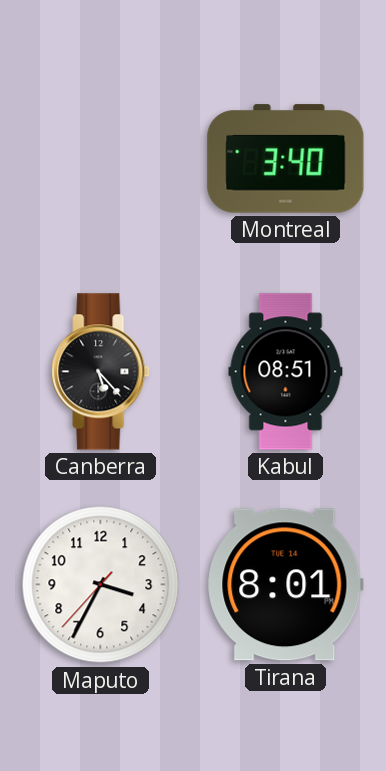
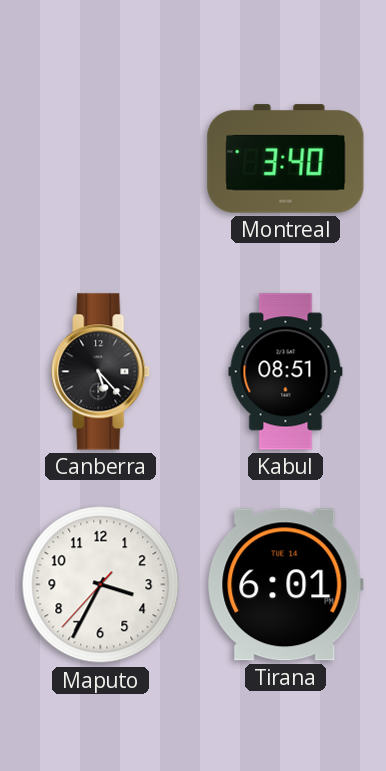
Tirana: 8:01 -> 6:01 (286, 585)
